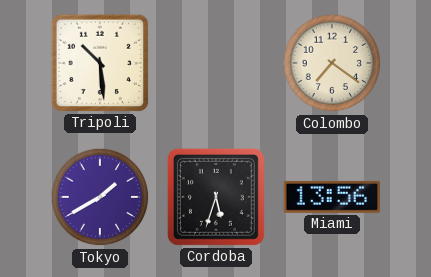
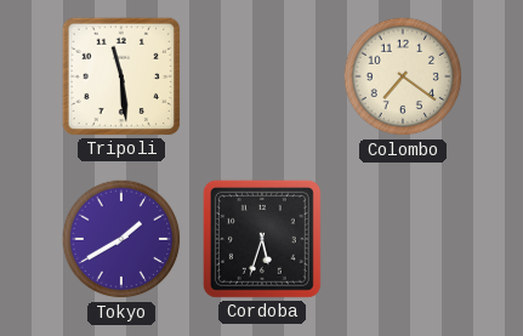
Tripoli: 10:29 -> 11:29 (121, 76)
Miami: 13:56 -> none (332, 197)
